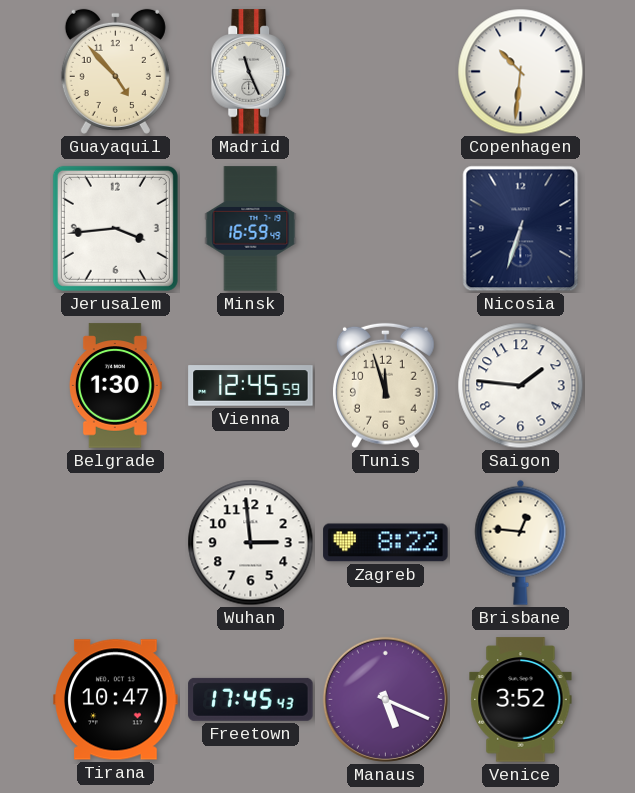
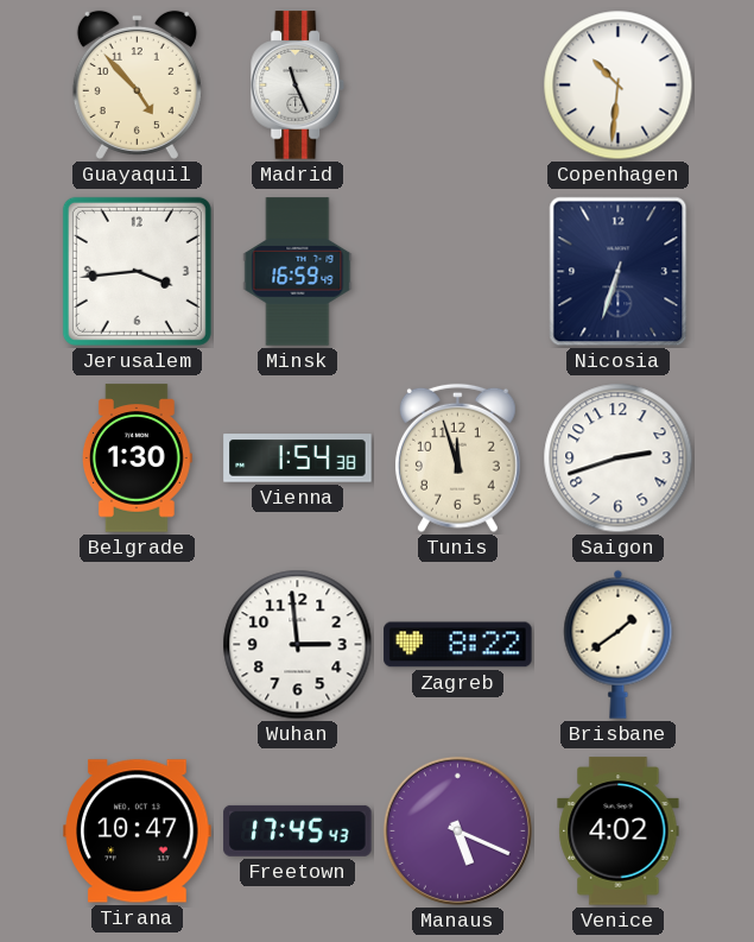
Vienna: 12:45 -> 1:54 (298, 459)
Saigon: 1:46 -> 2:42 (619, 459)
Brisbane: 12:46 -> 1:39 (619, 644)
Venice: 3:52 -> 4:02 (619, 832)
